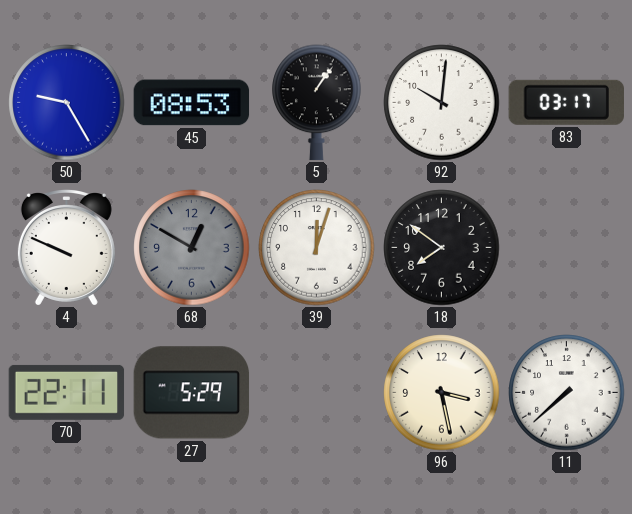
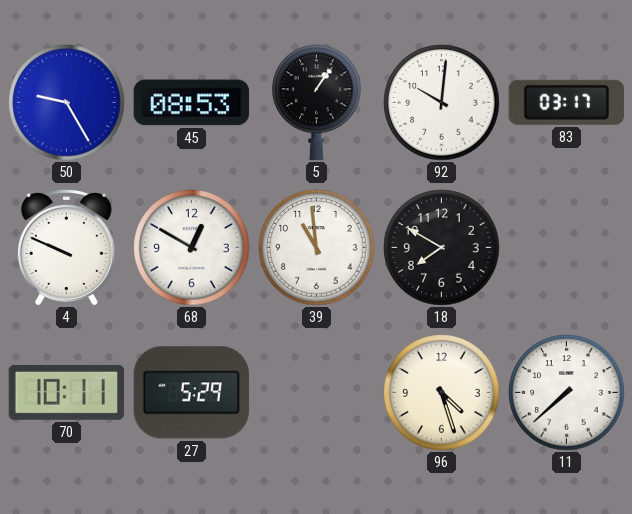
68 dial: grey -> white (192, 248)
39: 12:03 -> 10:59 (317, 248)
18: 7:51 -> 7:50 (442, 248)
70: 22:11 -> 10:11 (67, 392)
96: 3:28 -> 4:27 (442, 393)
